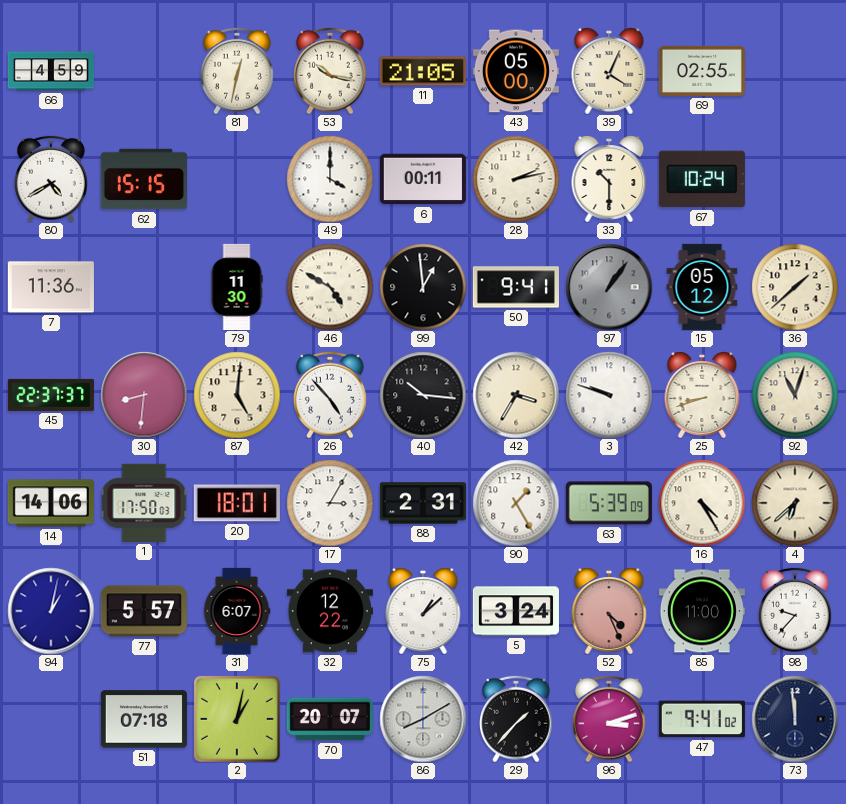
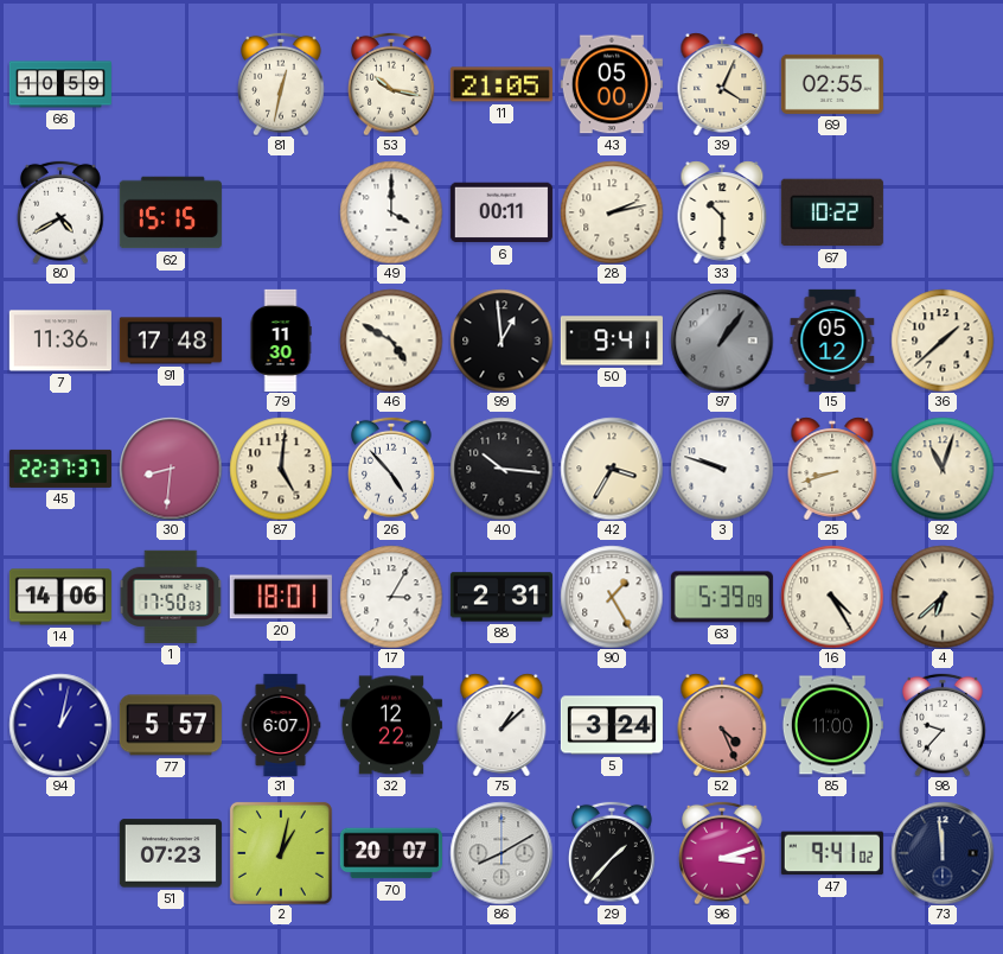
66: 4:59 -> 10:59 (60, 84)
67: 10:24 -> 10:22 (832, 212)
91: none -> 17:48 (171, 341)
51: 07:18 -> 07:23 (171, 853)
